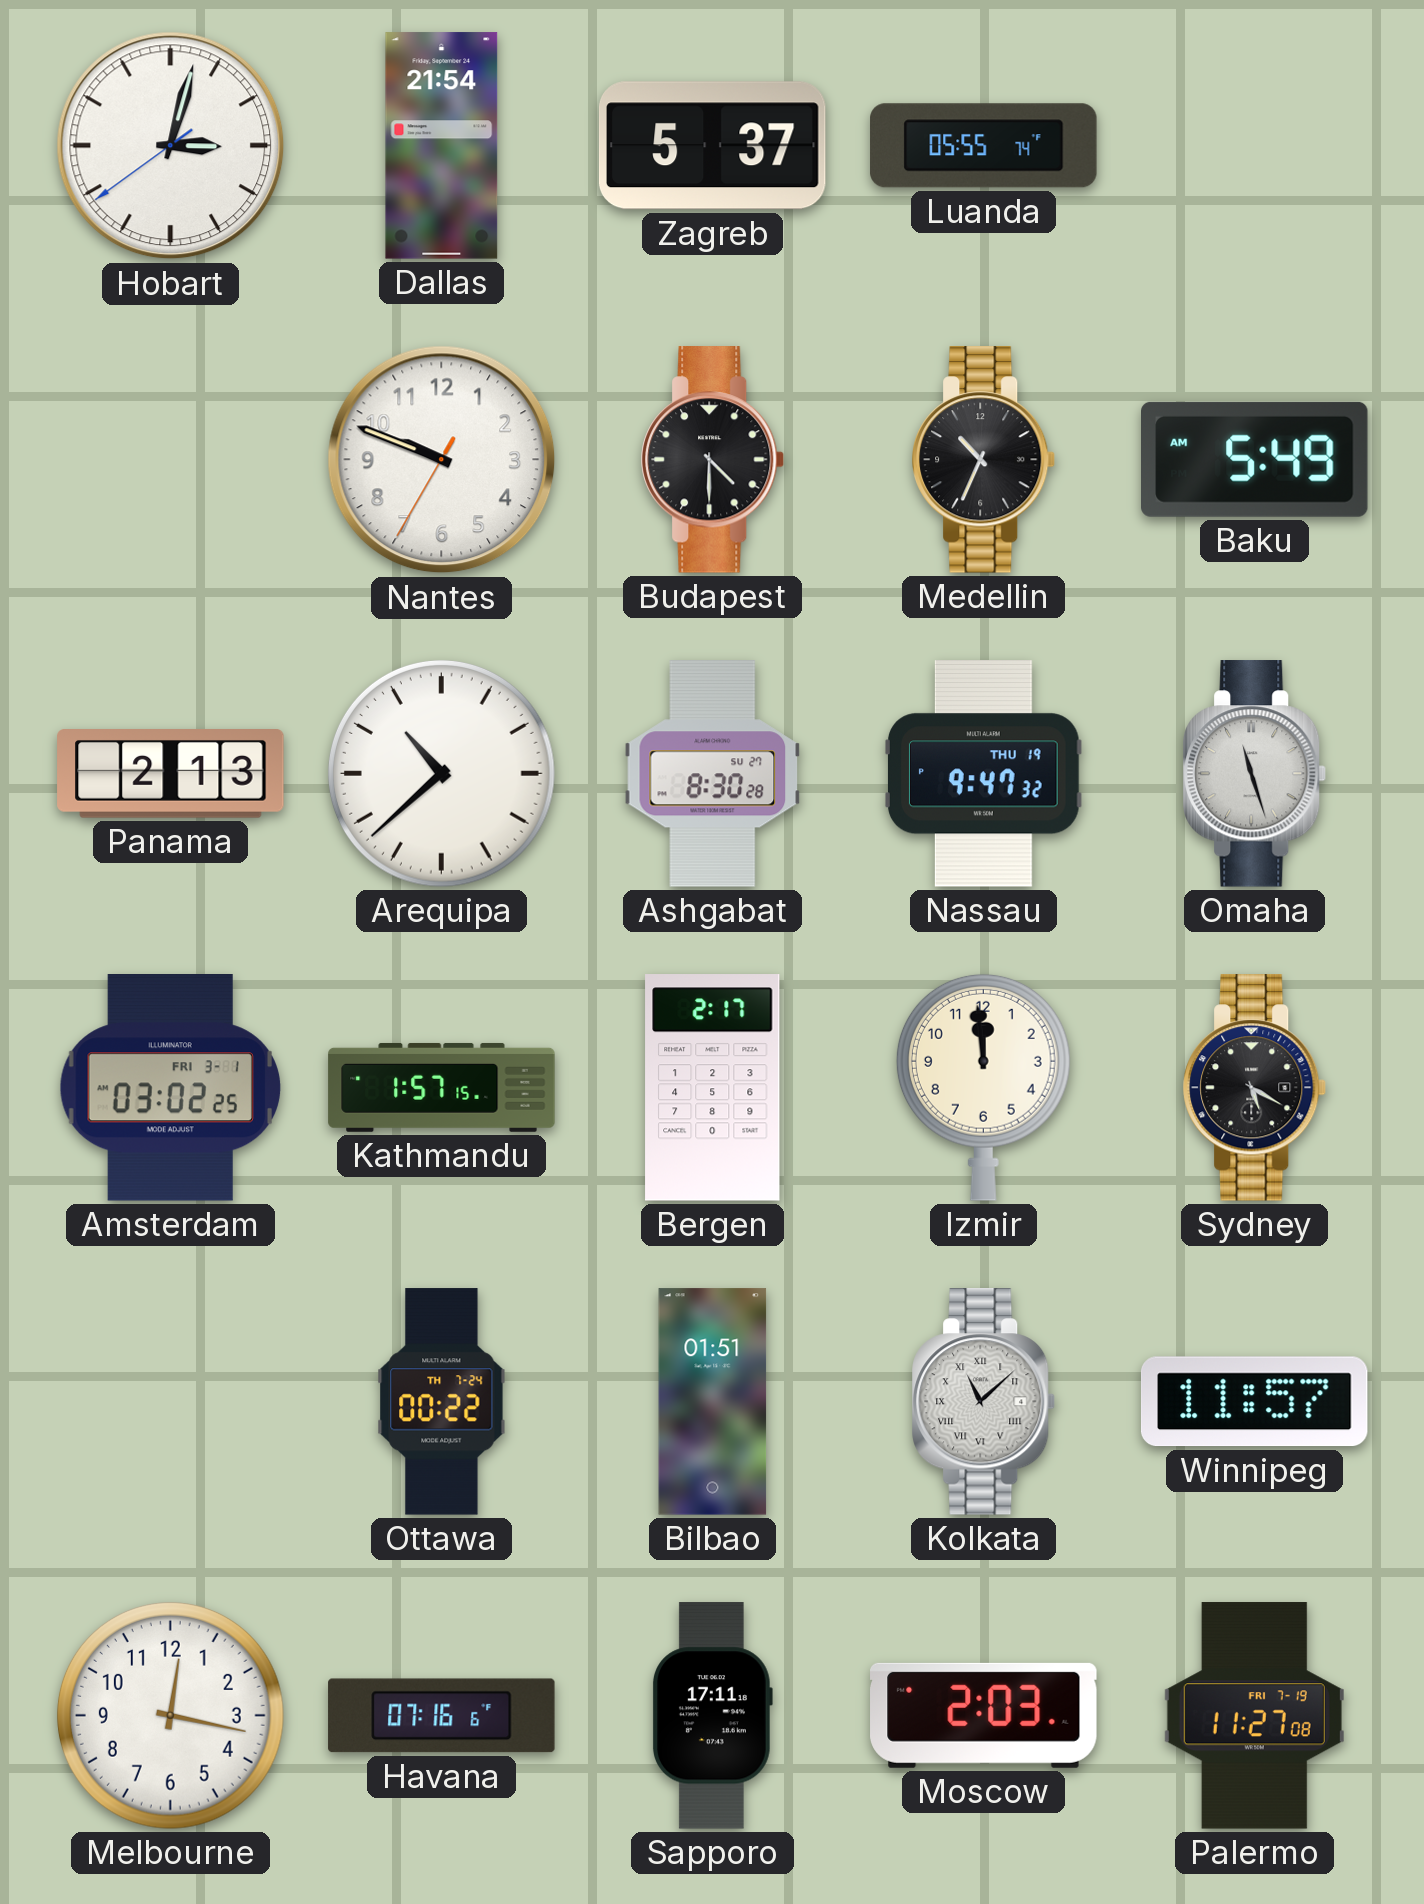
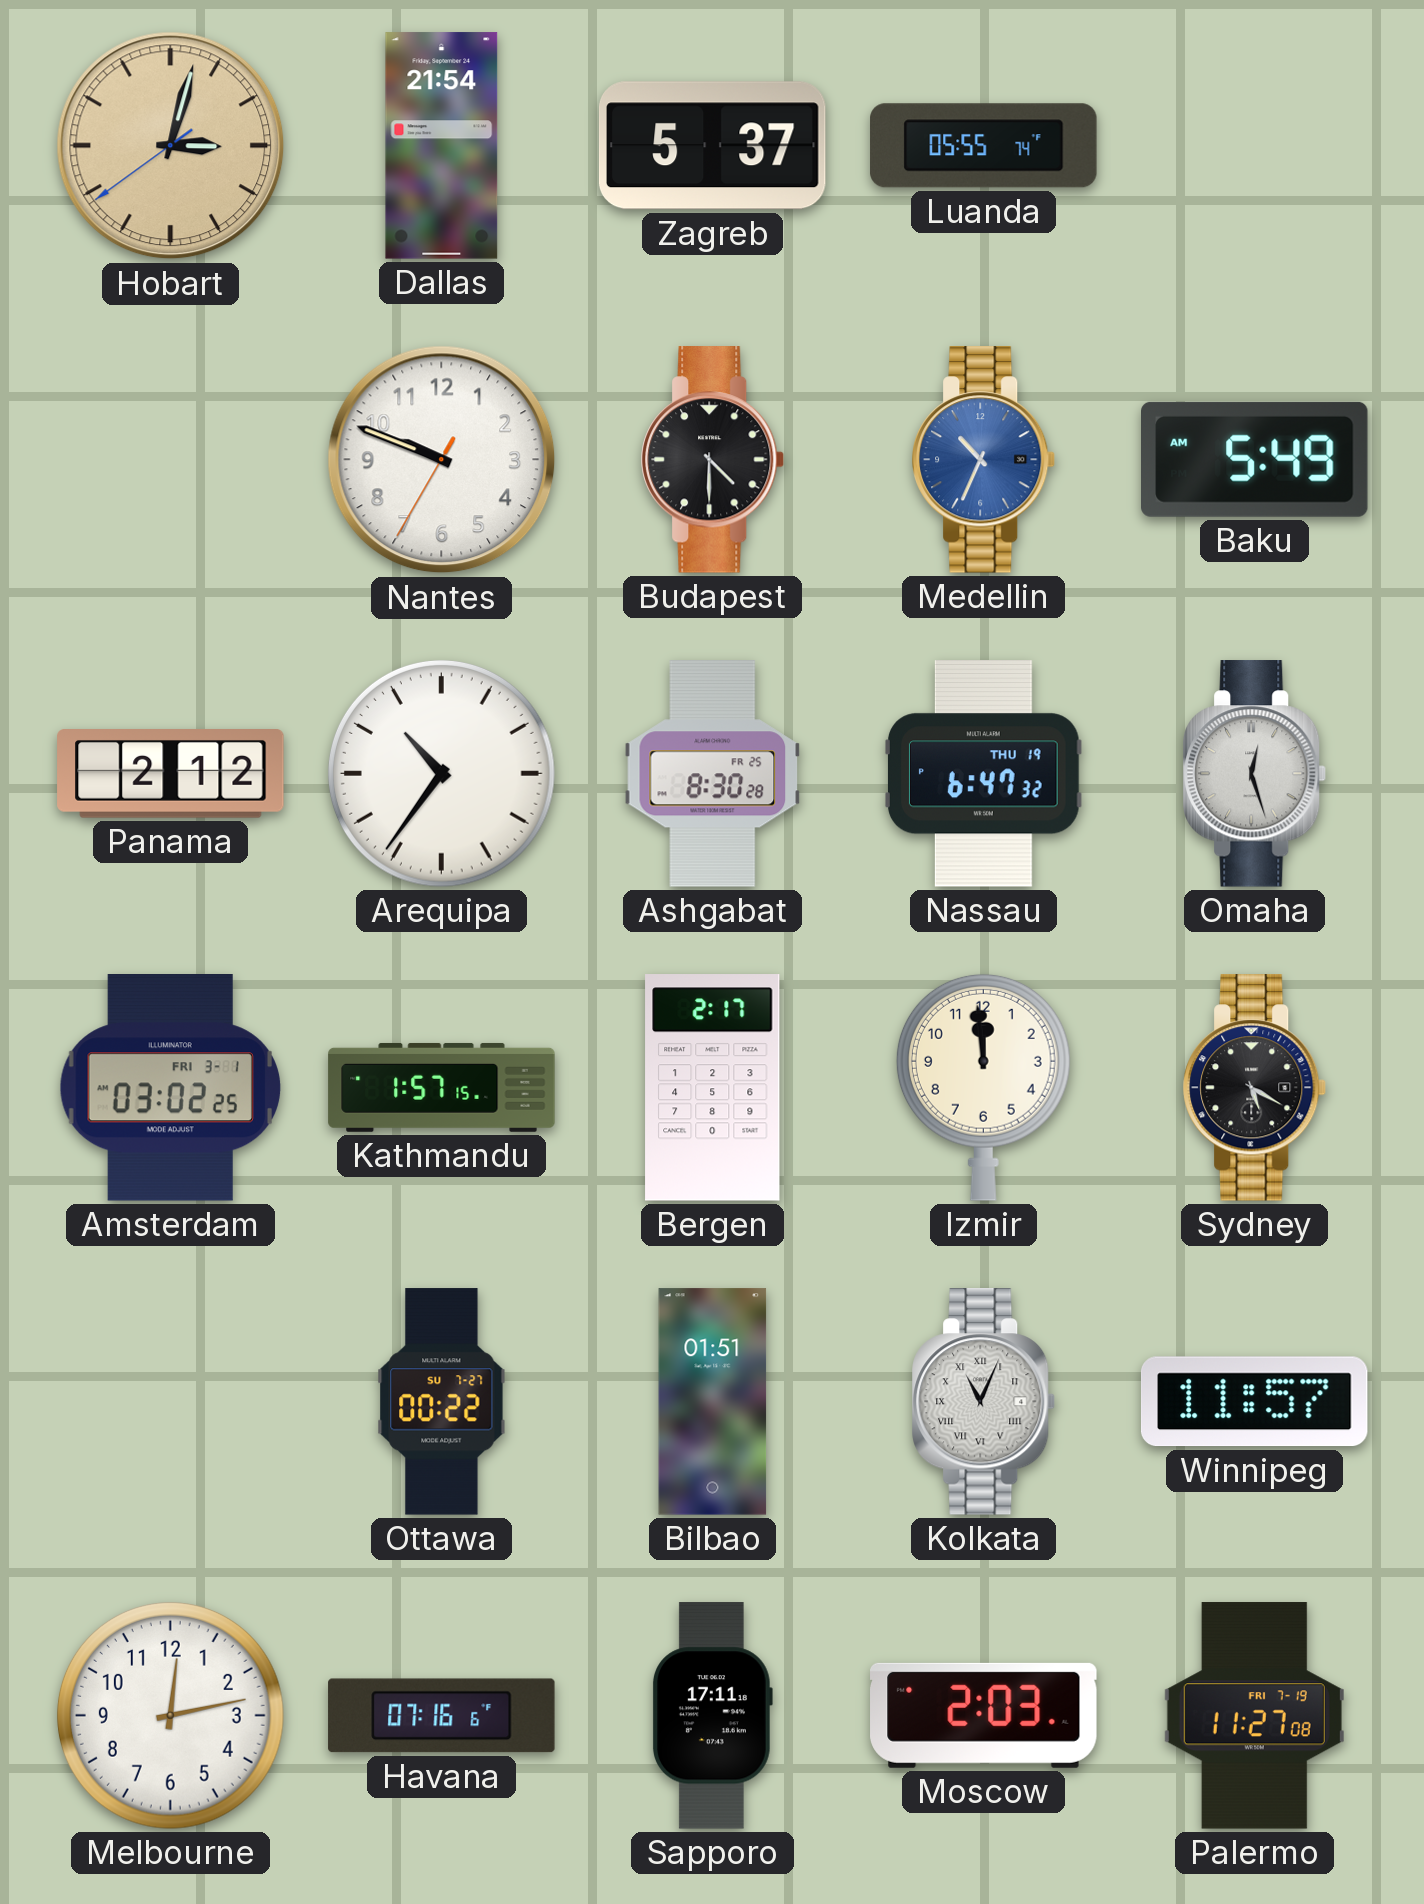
Hobart dial: white -> champagne (171, 146)
Medellin dial: black -> blue (984, 460)
Panama: 2:13 -> 2:12 (171, 774)
Arequipa: 10:38 -> 10:36 (441, 773)
Ashgabat date: SU 27 -> FR 25 (713, 774)
Nassau: 9:47 -> 6:47 (983, 774)
Omaha: 11:27 -> 12:27 (1255, 774)
Ottawa date: TH 7-24 -> SU 7-27 (442, 1402)
Kolkata: 11:08 -> 11:04 (984, 1402)
Melbourne: 12:17 -> 12:13 (170, 1715)
